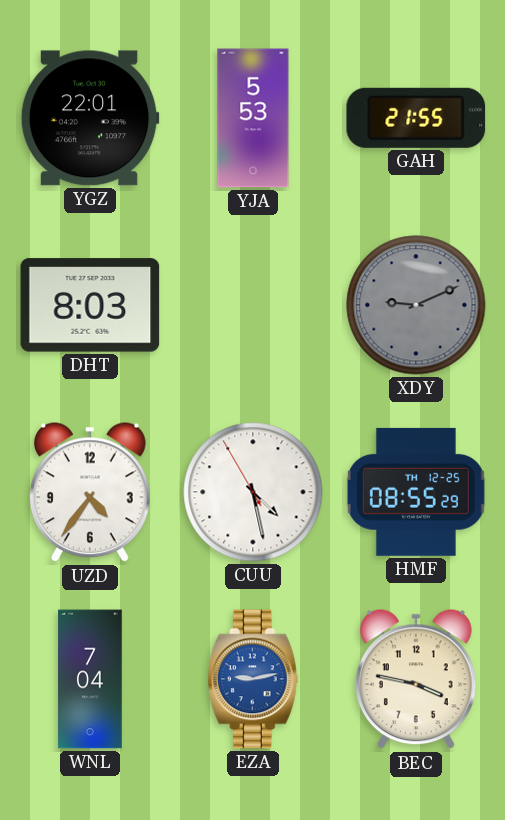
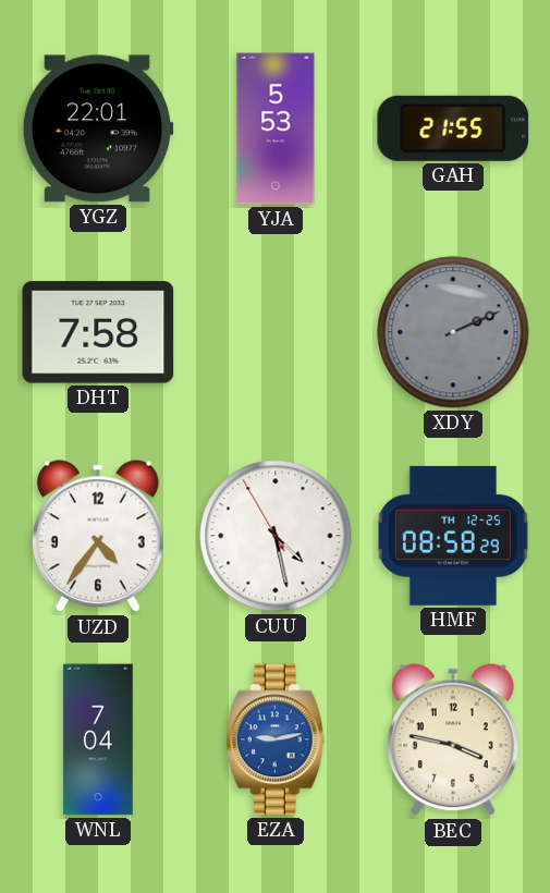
DHT: 8:03 -> 7:58 (98, 332)
XDY: 9:11 -> 2:11 (453, 332)
HMF: 08:55 -> 08:58 (453, 536)
